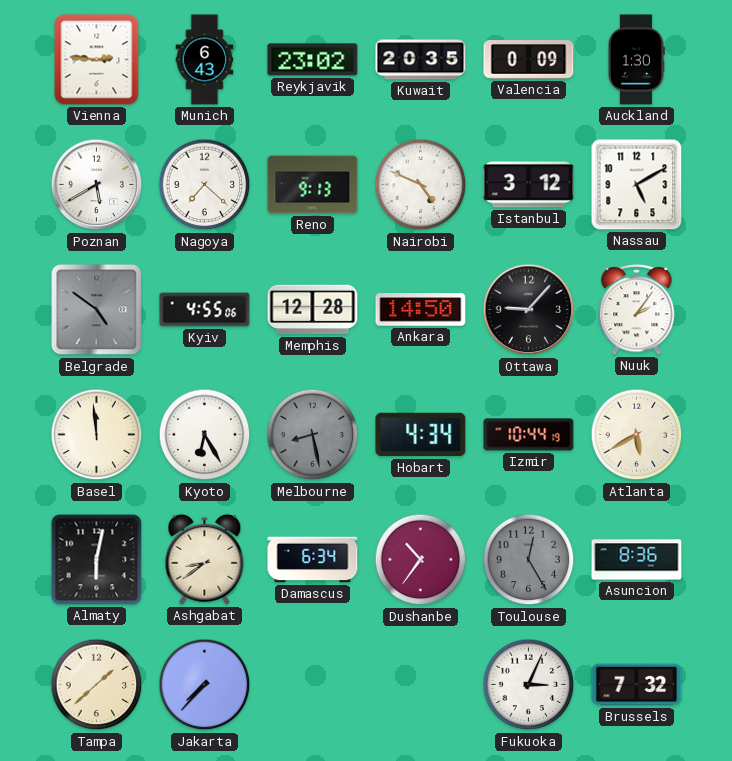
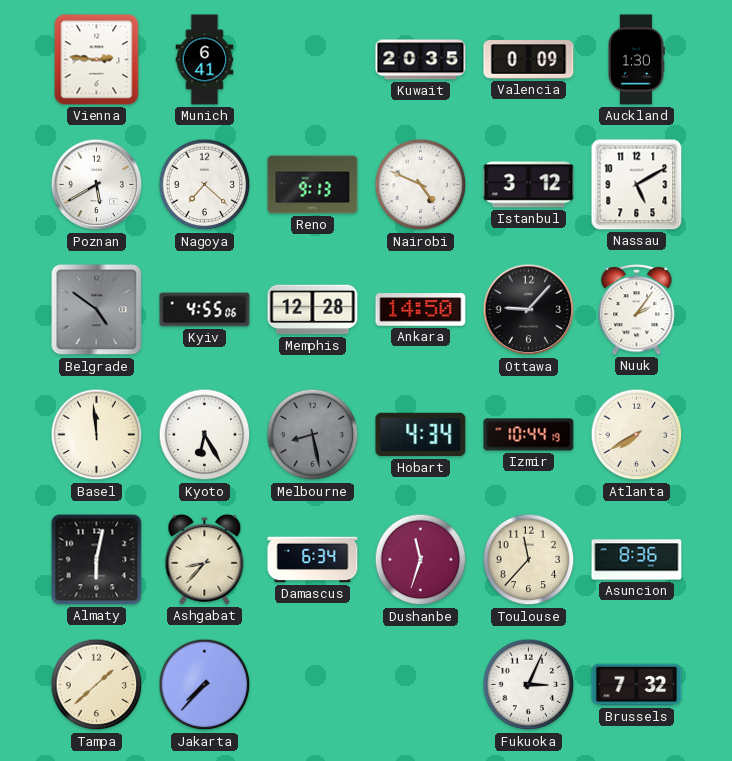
Munich: 6:43 -> 6:41 (205, 60)
Reykjavik: 23:02 -> none (313, 60)
Atlanta: 5:40 -> 7:40 (637, 435)
Ashgabat: 8:39 -> 8:37 (205, 559)
Dushanbe: 10:36 -> 11:33 (421, 560)
Toulouse: 12:25 -> 11:37 (529, 560)
Toulouse dial: grey -> cream (529, 560)
